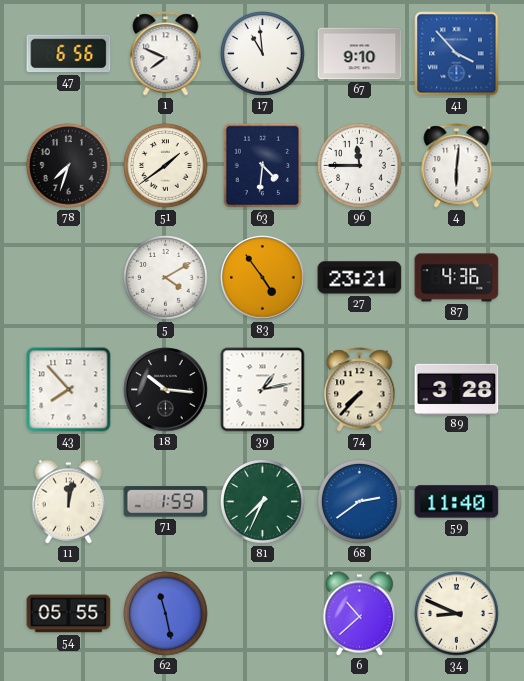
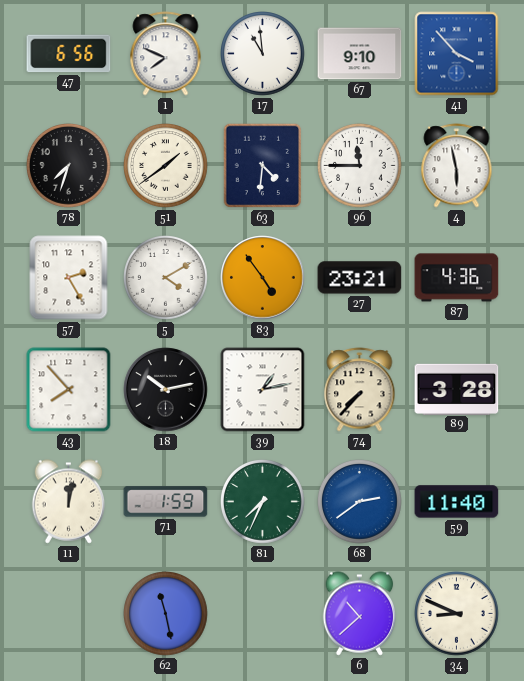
4: 6:01 -> 5:58 (457, 166)
57: none -> 2:25 (69, 278)
18: 10:16 -> 10:13 (166, 390)
54: 05:55 -> none (69, 614)
